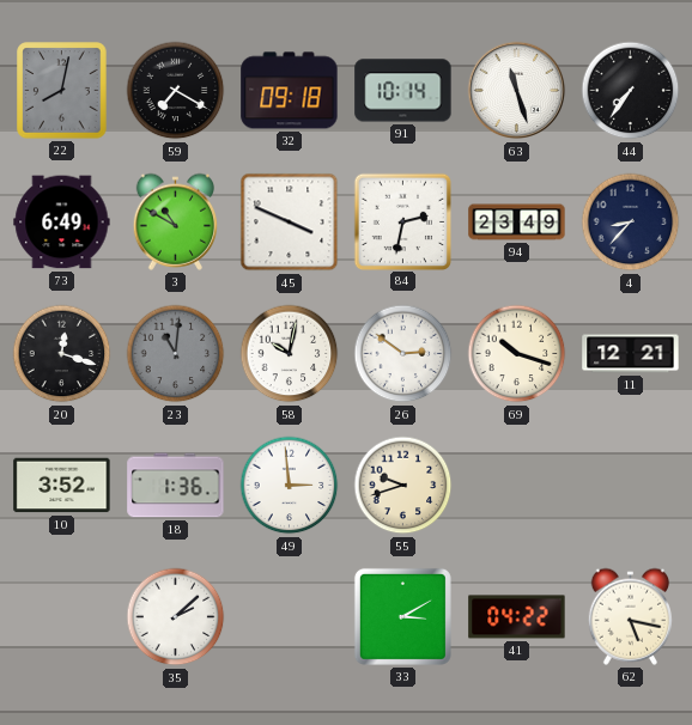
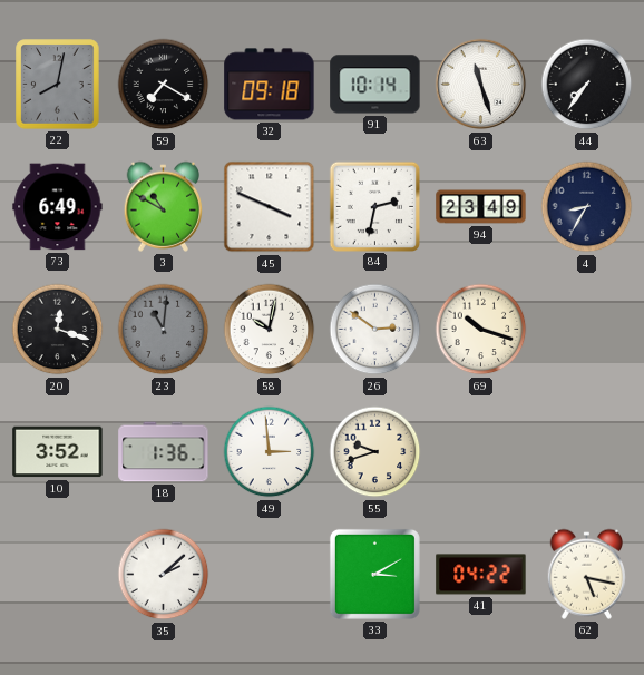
4: 8:37 -> 8:35 (587, 207)
11: 12:21 -> none (631, 354)
